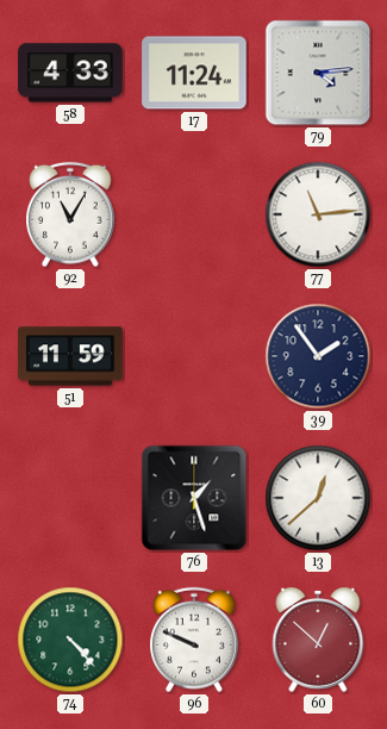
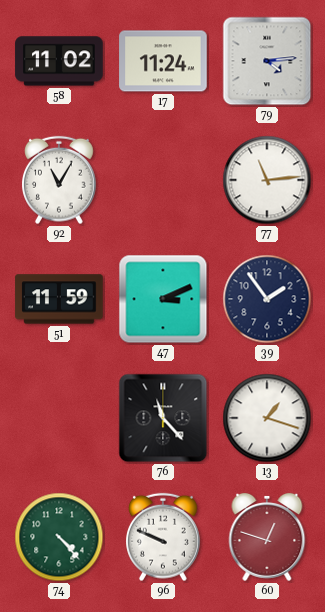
58: 4:33 -> 11:02 (59, 61)
47: none -> 3:11 (163, 299)
76: 1:27 -> 11:23 (163, 418)
13: 12:38 -> 1:18 (267, 418)
60: 12:52 -> 12:48 (267, 537)
